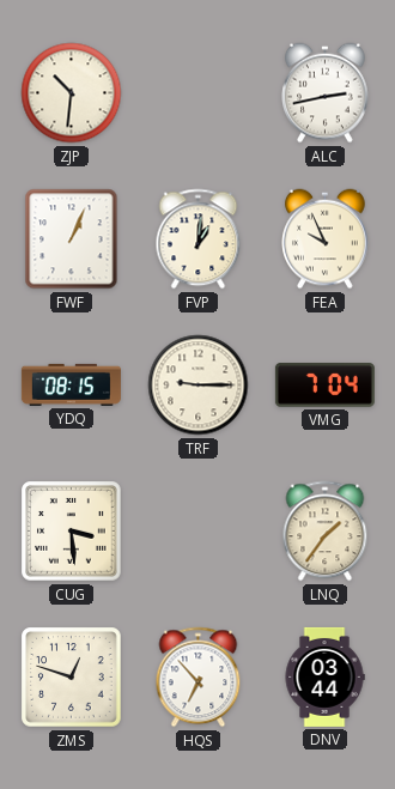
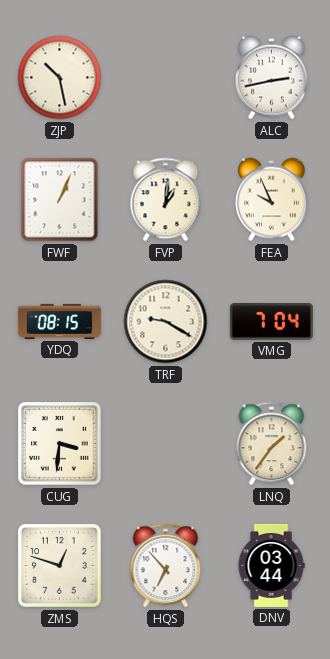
ZJP: 10:31 -> 10:28 (60, 78)
TRF: 9:15 -> 9:20 (166, 322)
CUG: 3:29 -> 3:31 (60, 444)
